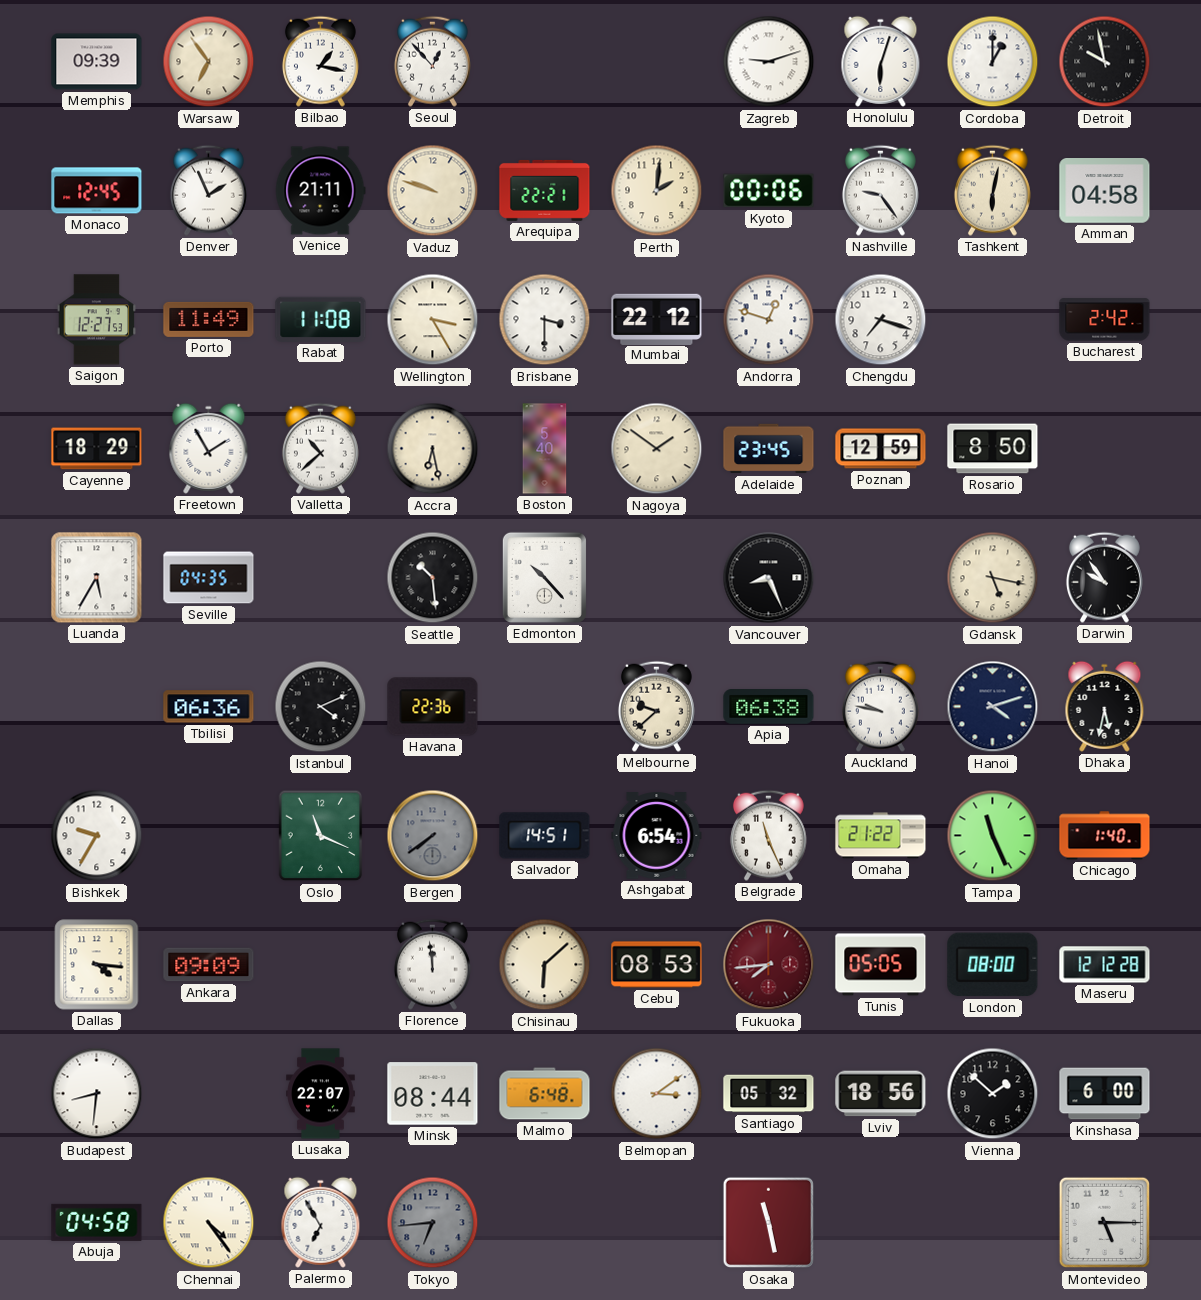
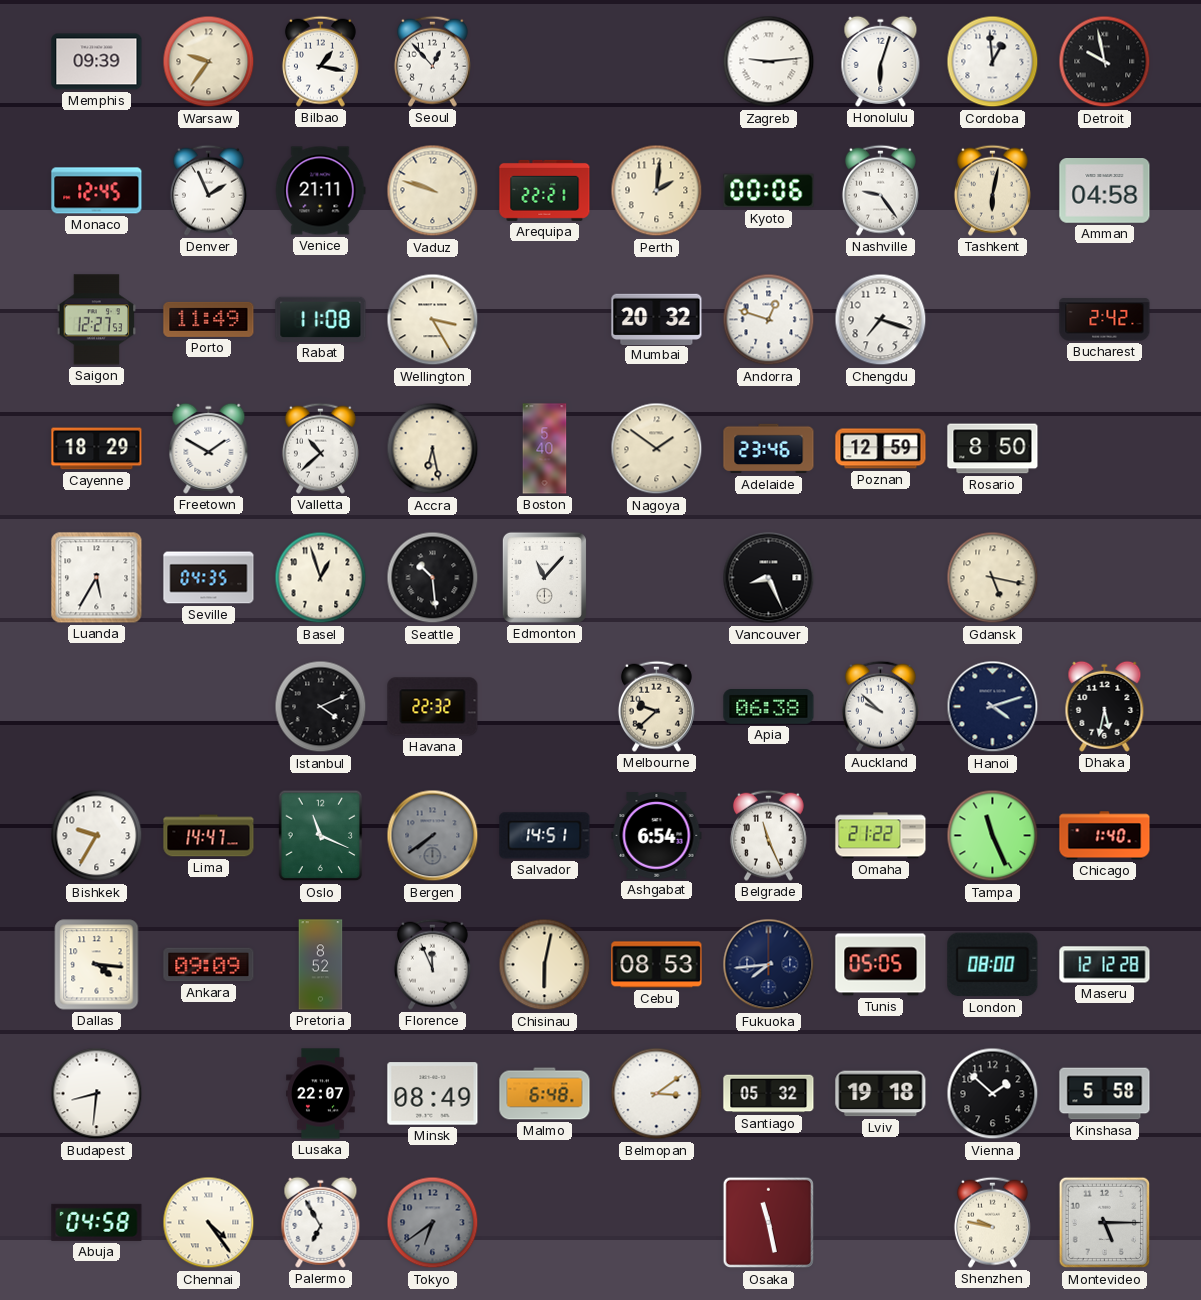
Warsaw: 6:54 -> 9:36 (209, 62)
Zagreb: 9:12 -> 9:14 (769, 62)
Cordoba: 1:00 -> 12:59 (993, 62)
Brisbane: 3:30 -> none (545, 320)
Mumbai: 22:12 -> 20:32 (657, 319)
Freetown: 1:55 -> 1:50 (209, 448)
Adelaide: 23:45 -> 23:46 (769, 449)
Basel: none -> 12:57 (321, 578)
Edmonton: 10:23 -> 11:07 (544, 577)
Darwin: 9:54 -> none (1104, 577)
Tbilisi: 06:36 -> none (209, 707)
Havana: 22:36 -> 22:32 (433, 707)
Auckland: 9:47 -> 9:52 (880, 706)
Lima: none -> 14:47 (209, 836)
Pretoria: none -> 8:52 (321, 965)
Florence: 11:59 -> 11:56 (432, 964)
Chisinau: 6:08 -> 6:02 (545, 965)
Fukuoka dial: burgundy -> navy (769, 965)
Minsk: 08:44 -> 08:49 (433, 1094)
Lviv: 18:56 -> 19:18 (881, 1094)
Kinshasa: 6:00 -> 5:58 (1105, 1094)
Tokyo: 6:44 -> 6:39 (433, 1223)
Shenzhen: none -> 9:47 (992, 1222)
